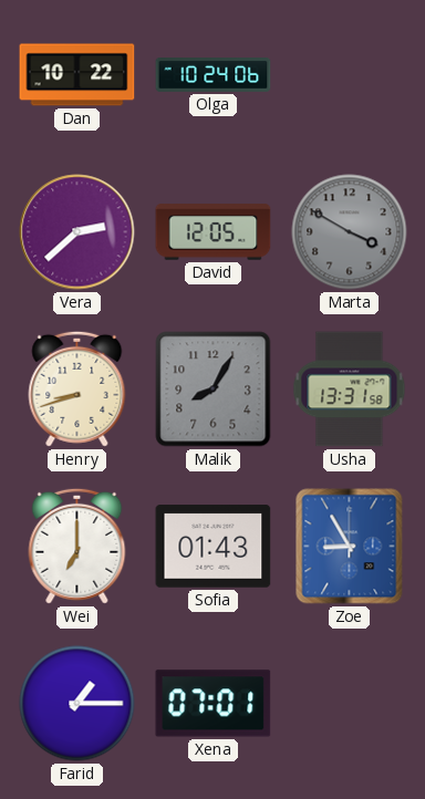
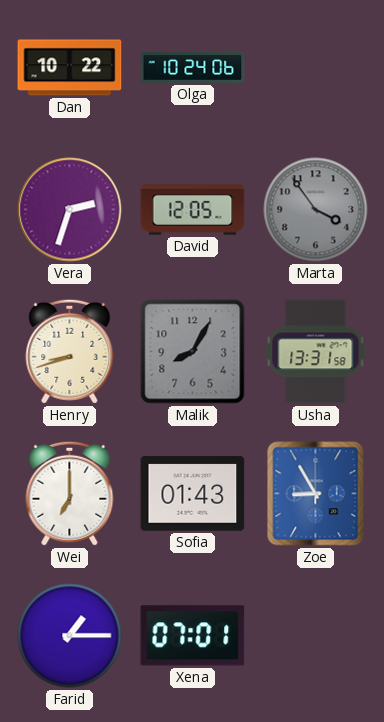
Vera: 2:38 -> 2:33 (70, 210)
Marta: 3:50 -> 3:54 (316, 210)
